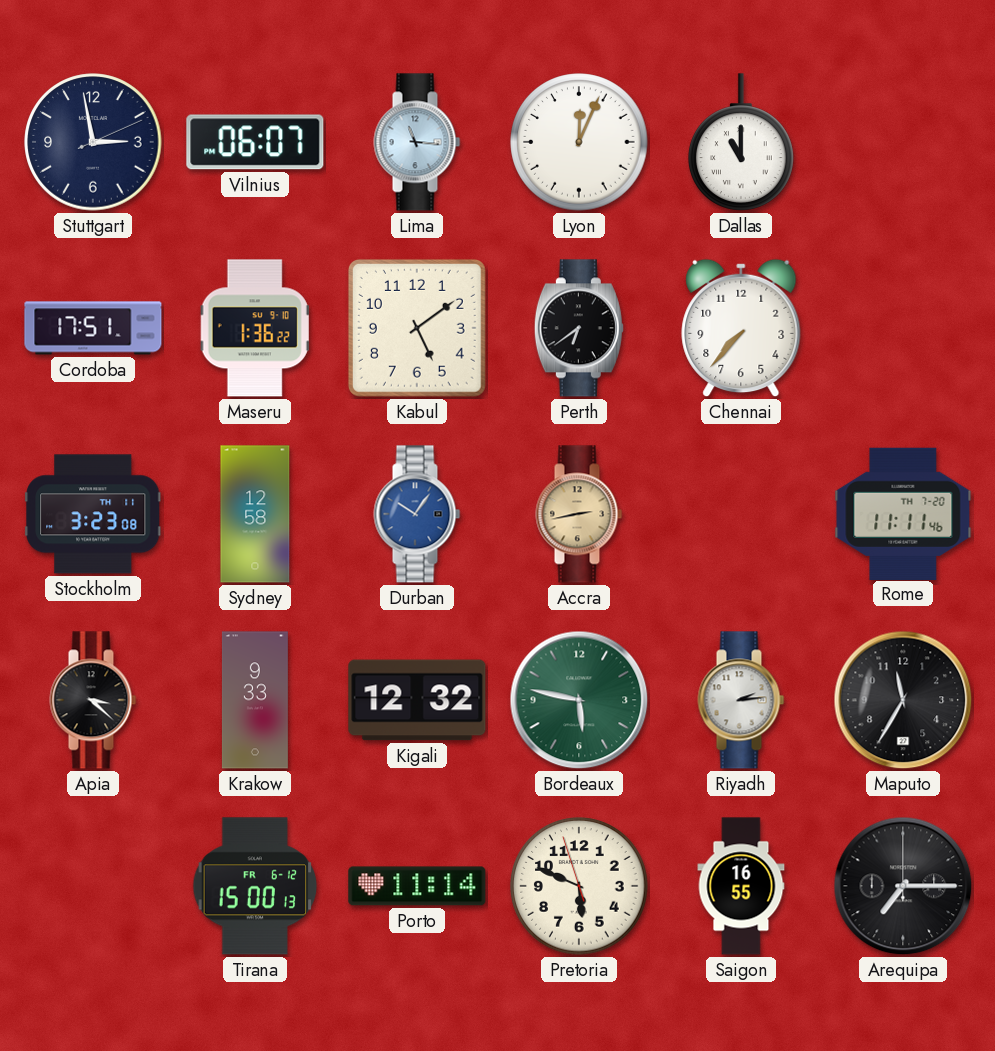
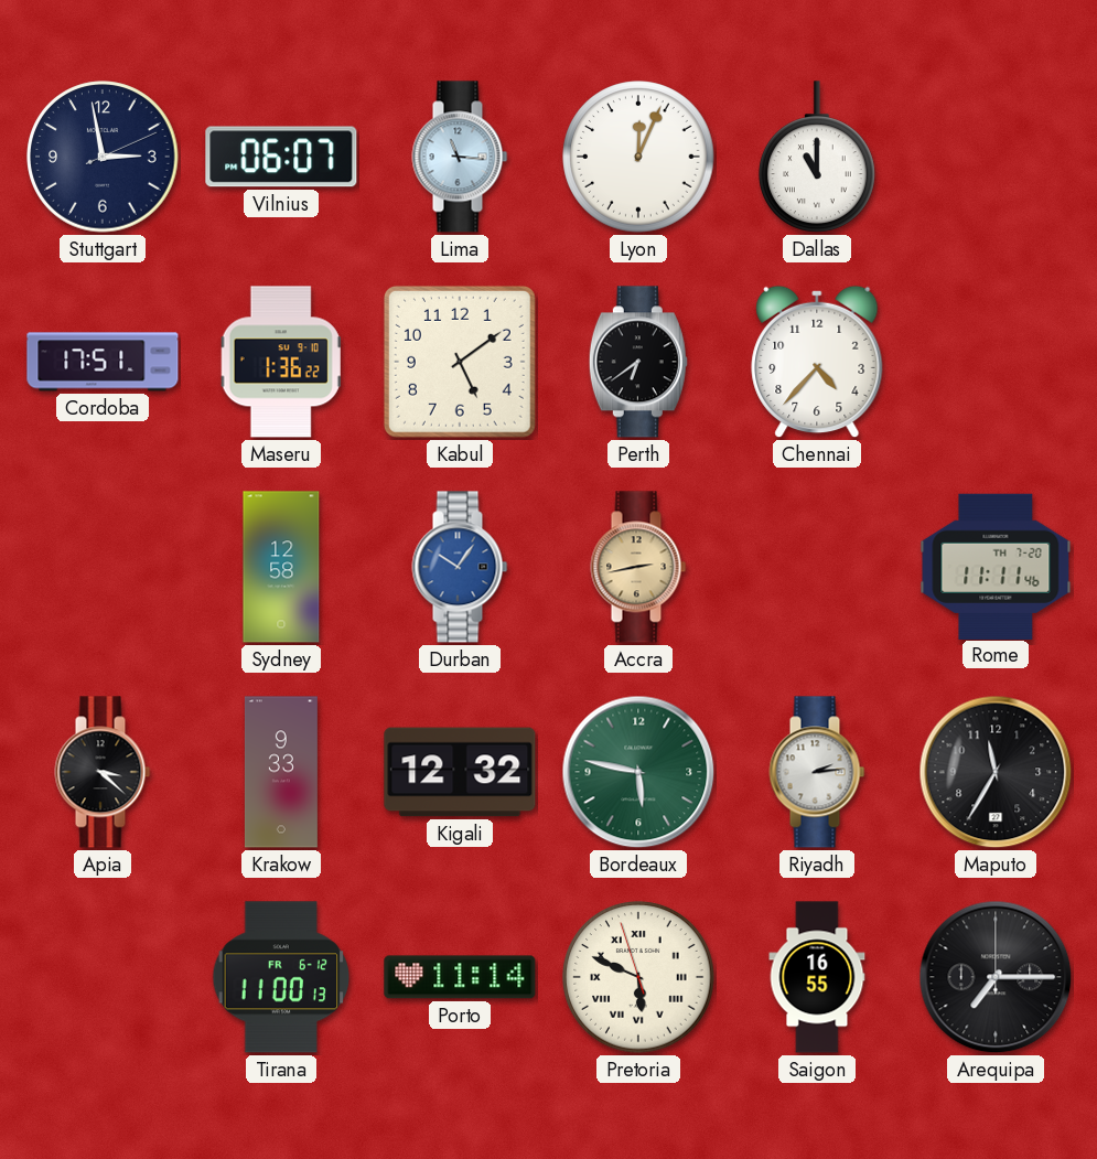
Chennai: 7:37 -> 4:37 (817, 362)
Stockholm: 3:23 -> none (93, 514)
Tirana: 15:00 -> 11:00 (281, 977)
Pretoria numerals: Arabic -> Roman (638, 977)
